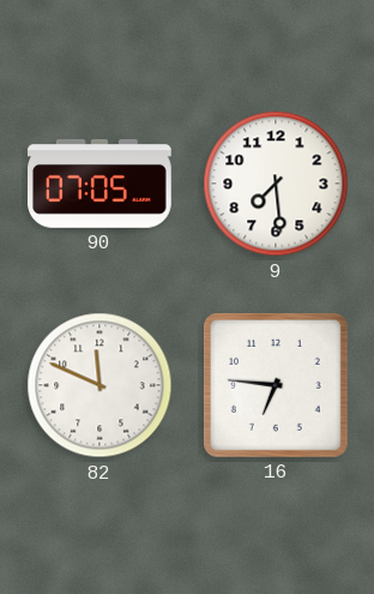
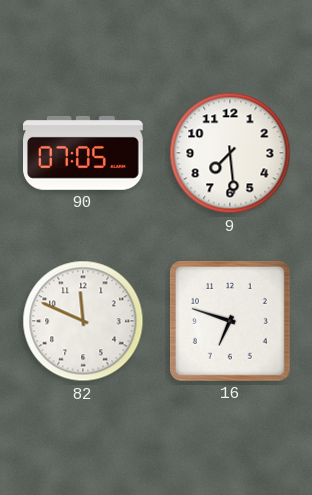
16: 6:46 -> 6:48 (230, 321)
